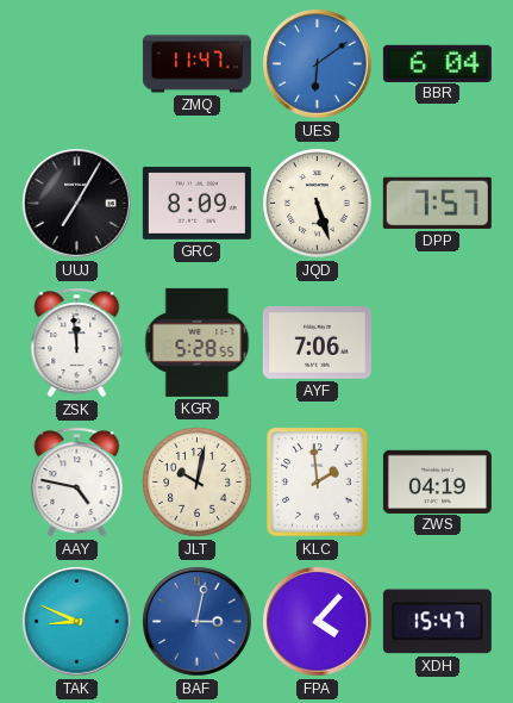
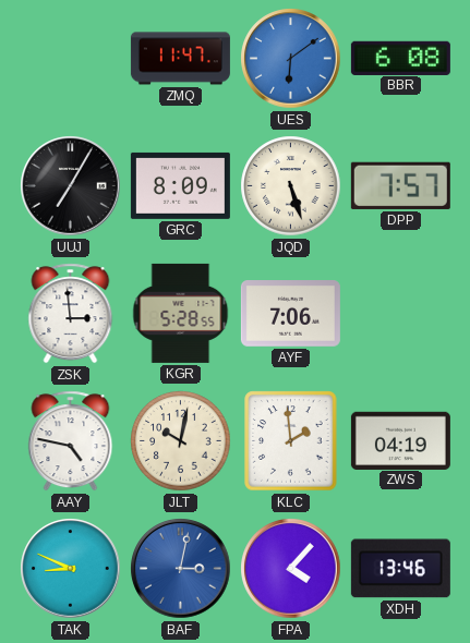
BBR: 6:04 -> 6:08 (400, 58)
ZSK: 11:59 -> 2:59 (71, 314)
XDH: 15:47 -> 13:46 (400, 569)
